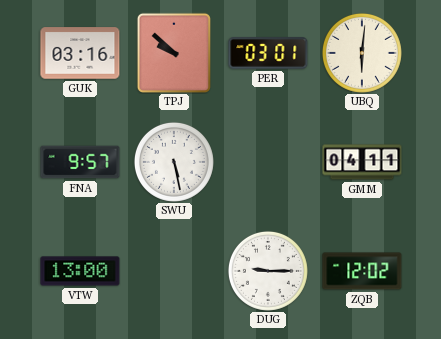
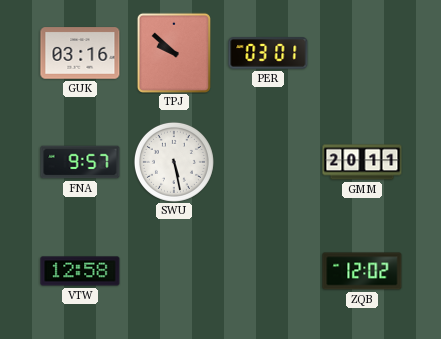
UBQ: 6:01 -> none (362, 53)
GMM: 04:11 -> 20:11 (362, 162)
VTW: 13:00 -> 12:58 (80, 271)
DUG: 9:15 -> none (268, 271)
